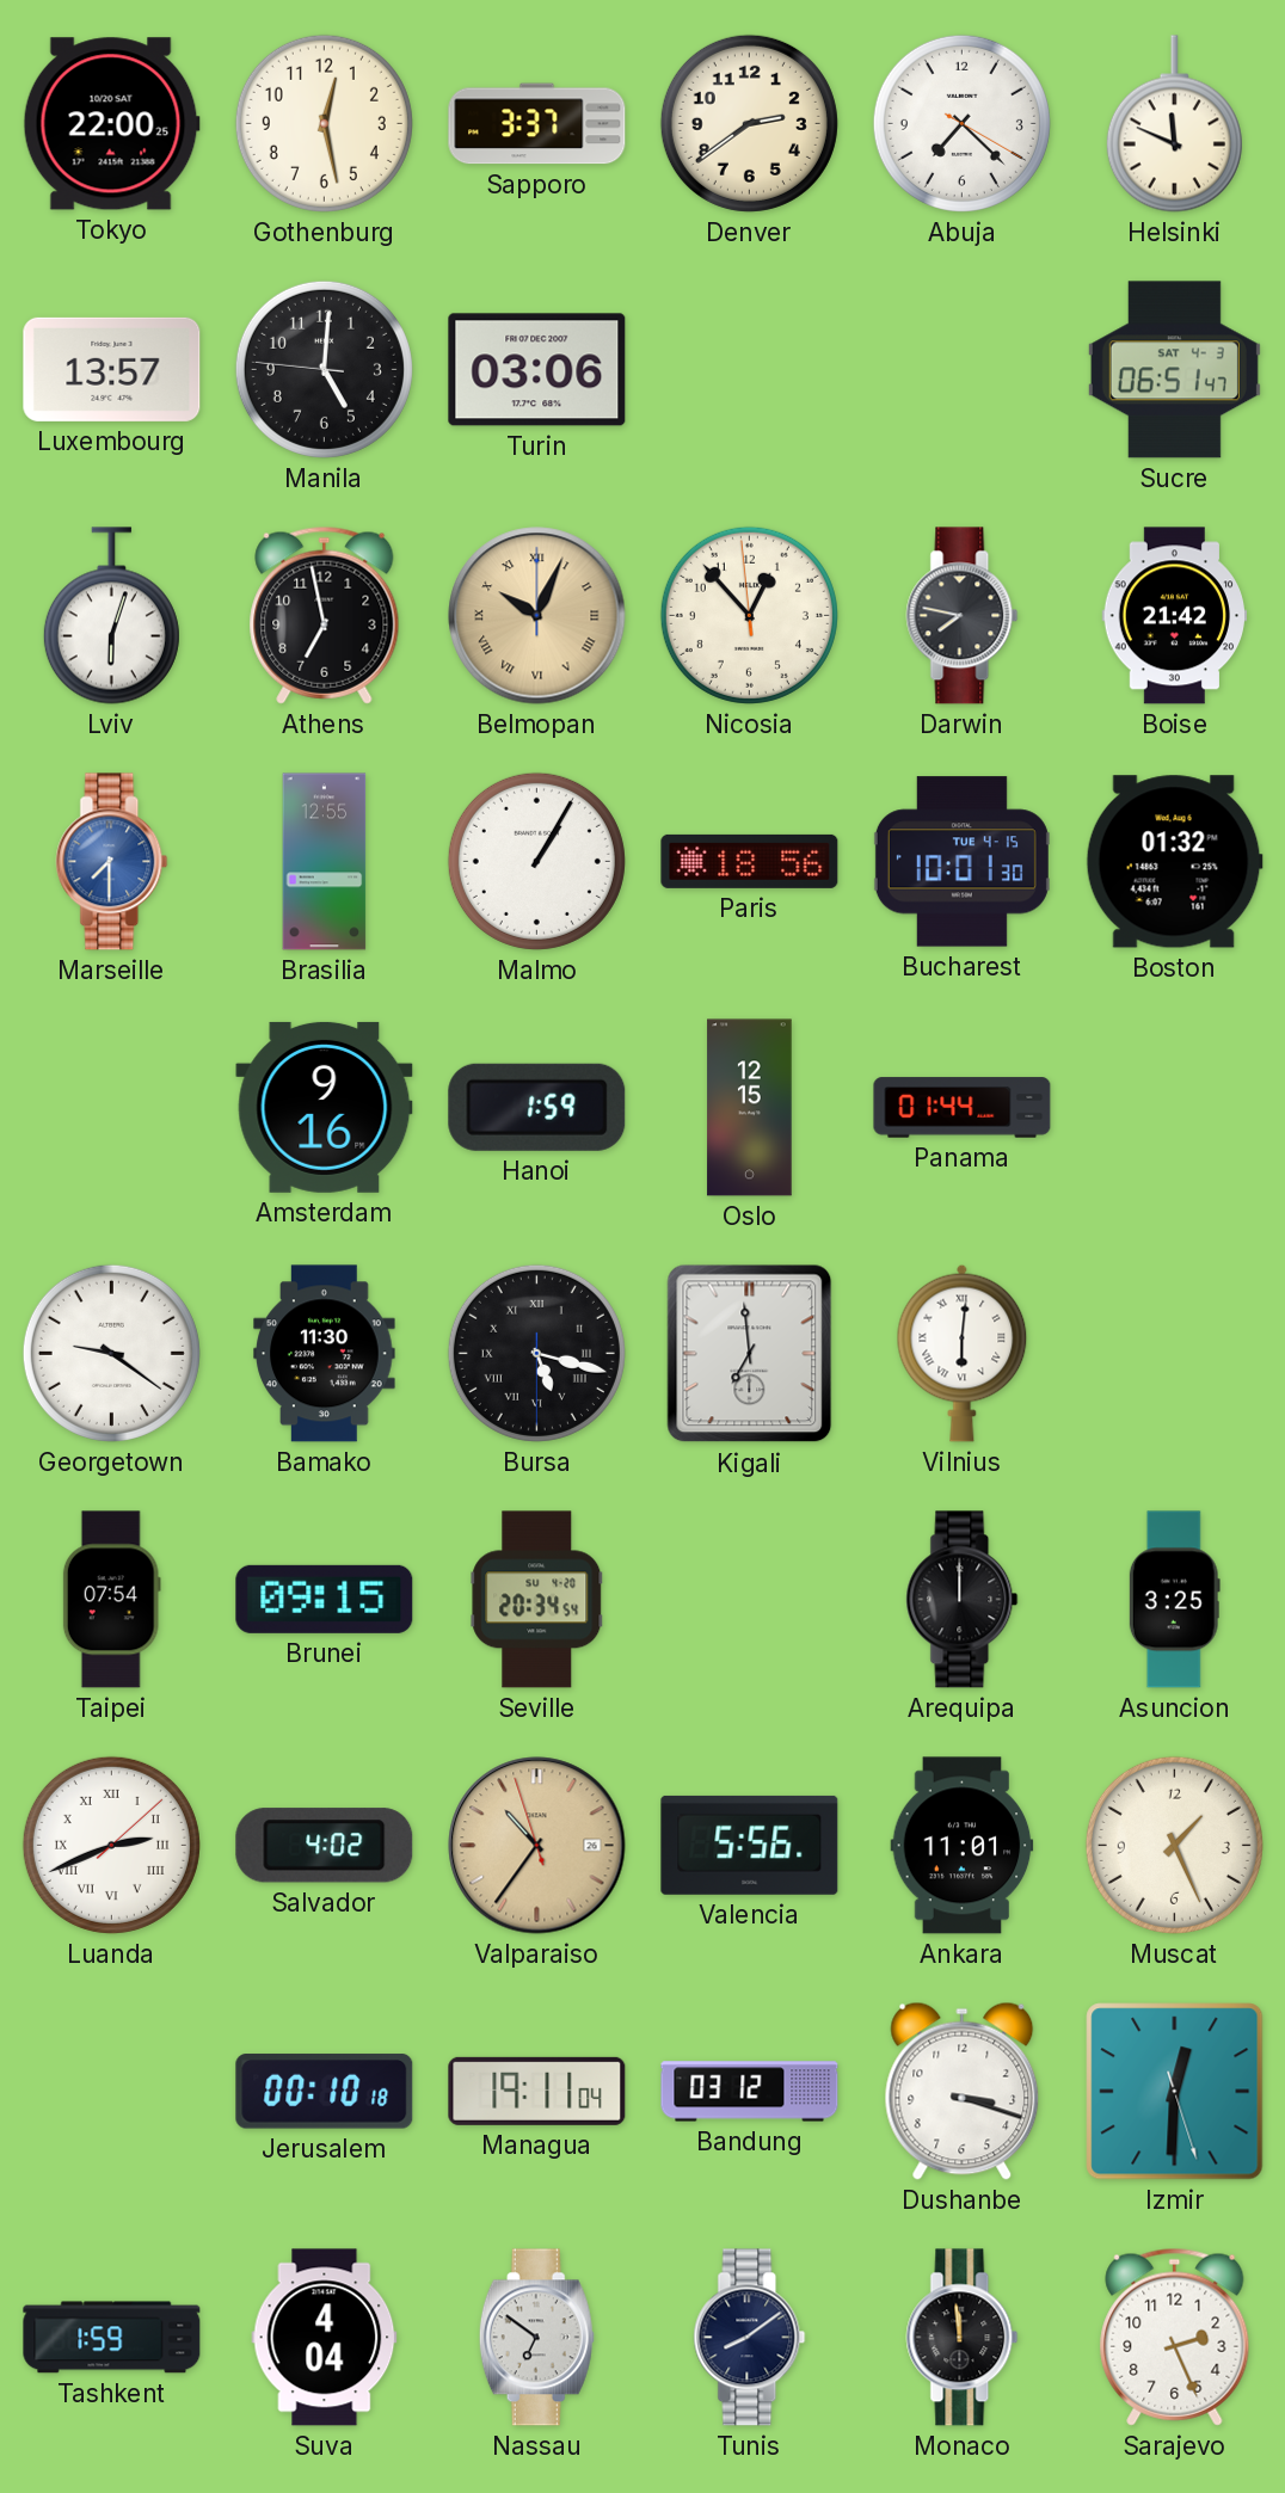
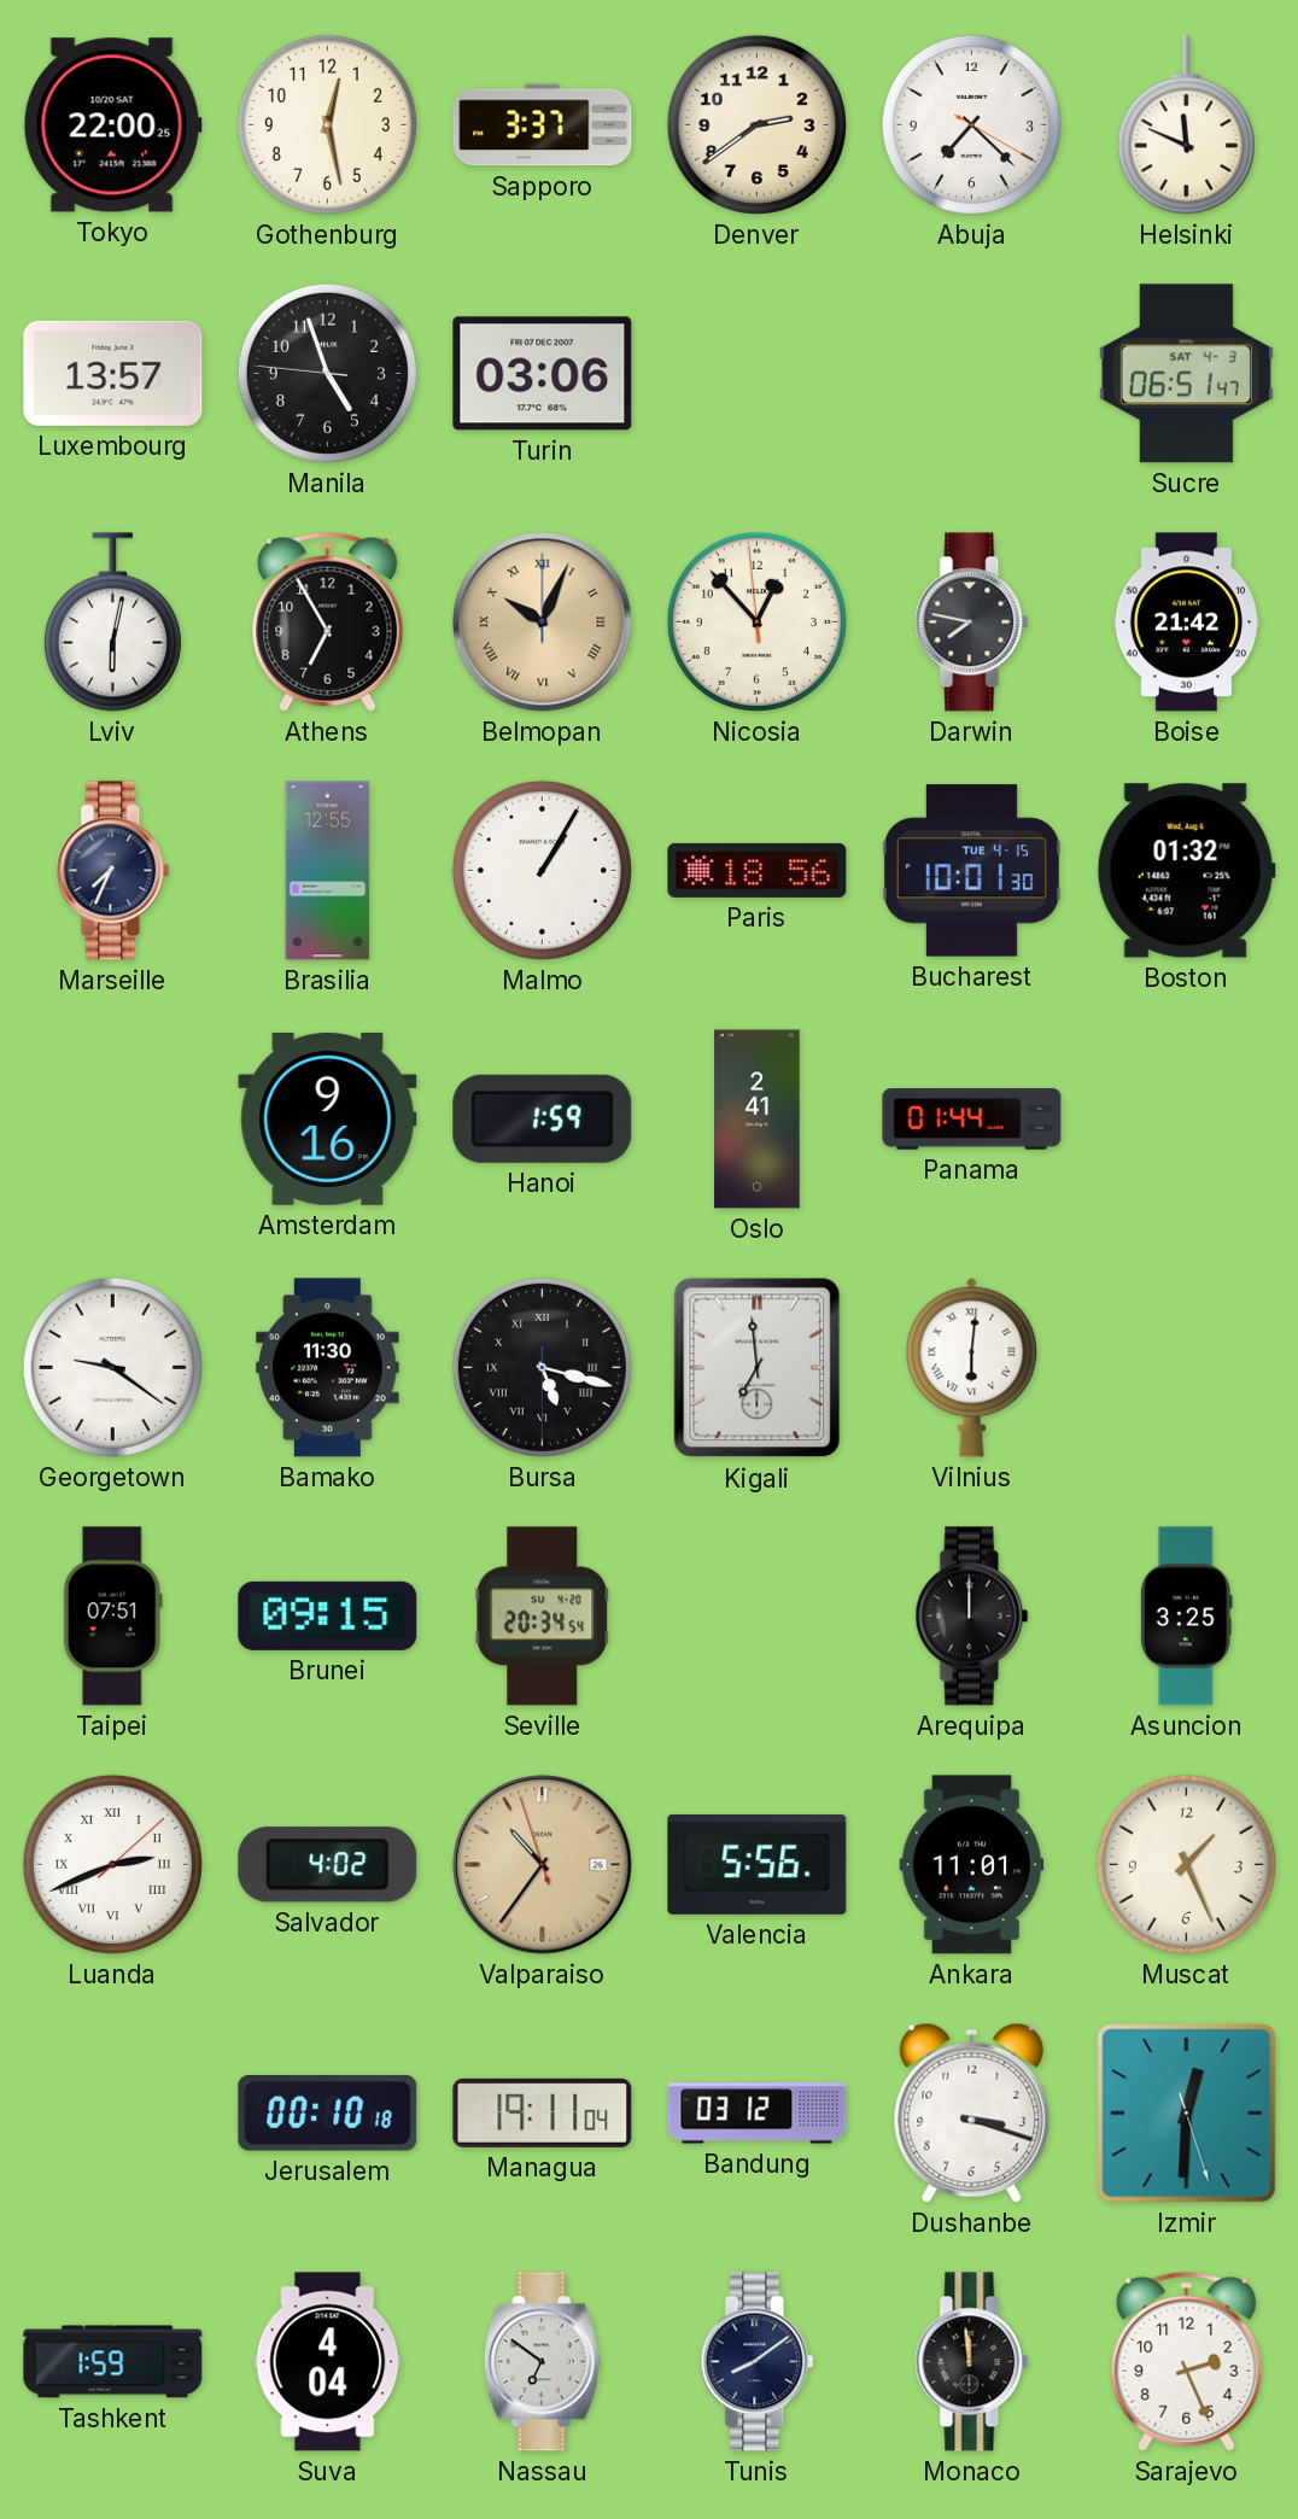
Manila: 5:00 -> 4:56 (327, 373)
Lviv: 6:03 -> 6:02 (112, 623)
Athens: 6:58 -> 6:55 (328, 621)
Marseille: 7:30 -> 7:34 (113, 871)
Marseille dial: blue -> navy (113, 871)
Oslo: 12:15 -> 2:41 (758, 1120)
Taipei: 07:54 -> 07:51 (112, 1617)
